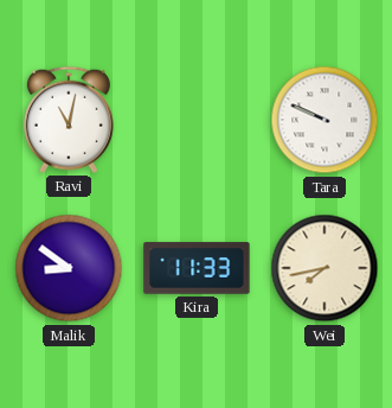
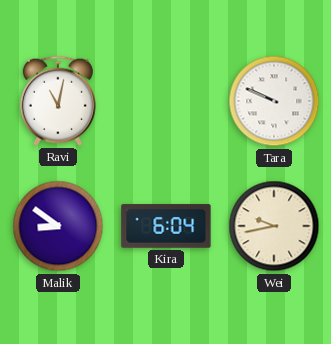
Kira: 11:33 -> 6:04 (166, 226)
Wei: 7:43 -> 9:43 (274, 226)
